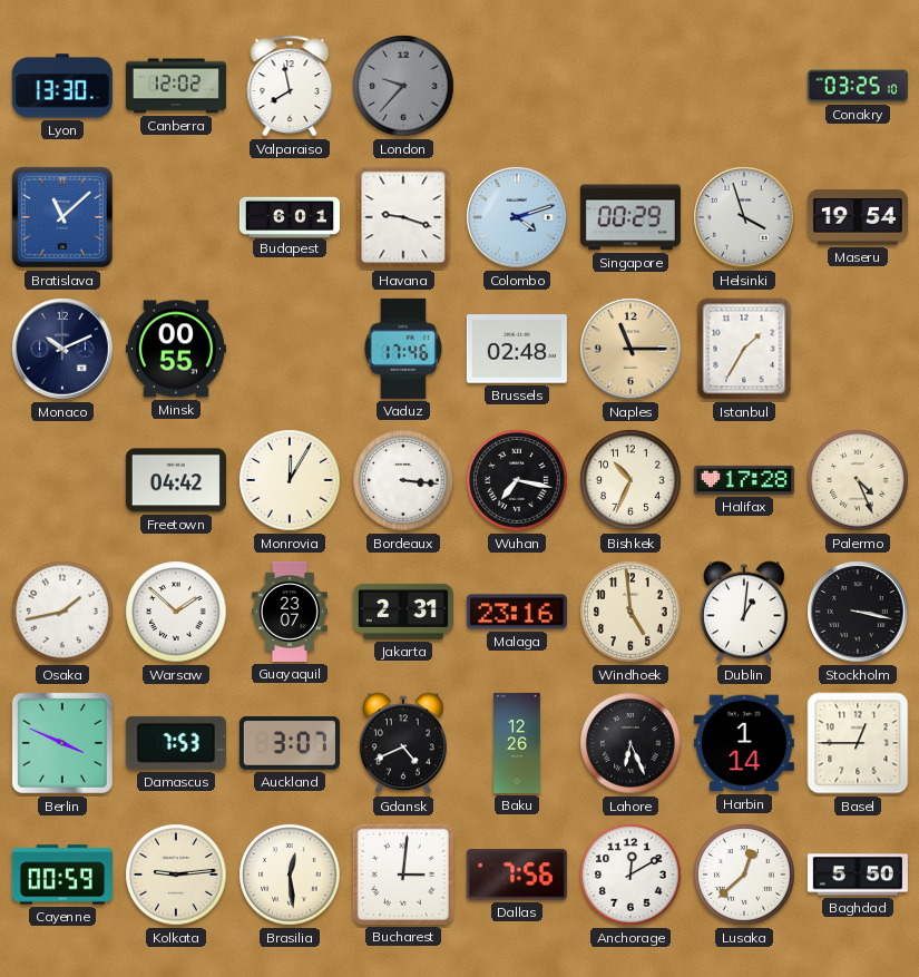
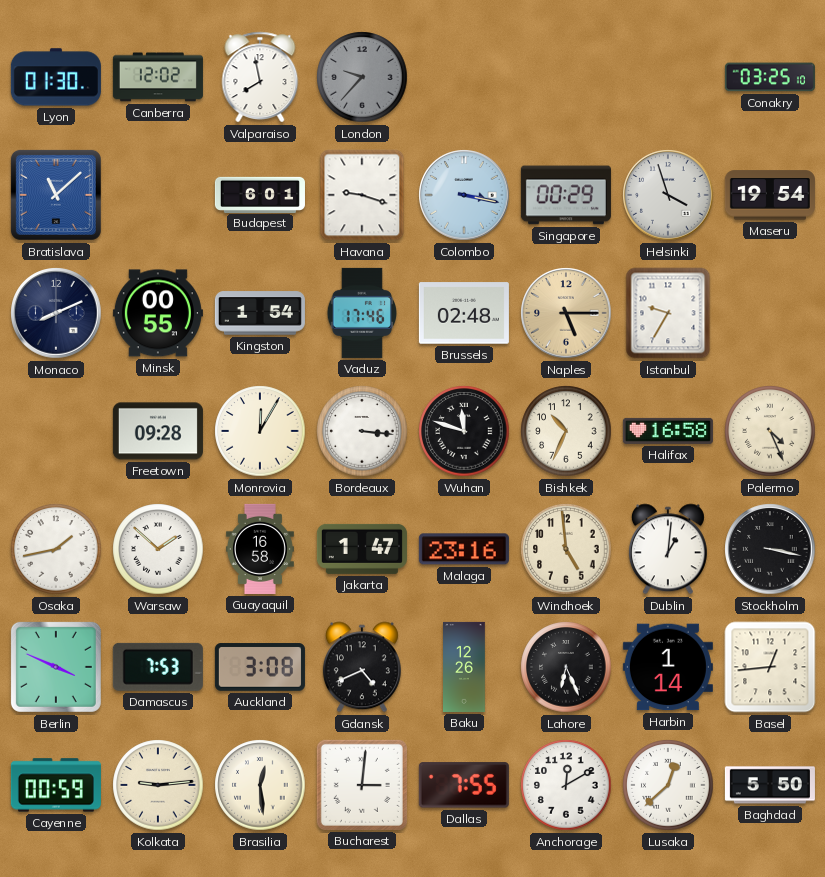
Lyon: 13:30 -> 01:30 (56, 77)
Colombo: 4:12 -> 3:17 (464, 195)
Monaco: 10:11 -> 8:11 (56, 313)
Kingston: none -> 1:54 (260, 313)
Naples: 11:15 -> 5:15 (566, 313)
Istanbul: 1:35 -> 9:35 (668, 313)
Freetown: 04:42 -> 09:28 (158, 431)
Wuhan: 7:17 -> 11:48 (464, 431)
Halifax: 17:28 -> 16:58 (668, 431)
Guayaquil: 23:07 -> 16:58 (260, 549)
Jakarta: 2:31 -> 1:47 (362, 549)
Auckland: 3:07 -> 3:08 (260, 667)
Basel: 12:45 -> 12:44 (770, 667)
Dallas: 7:56 -> 7:55 (464, 785)
